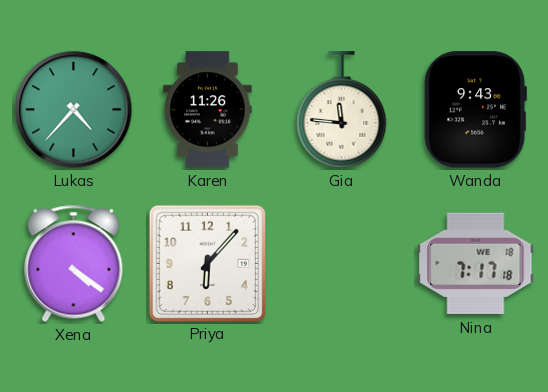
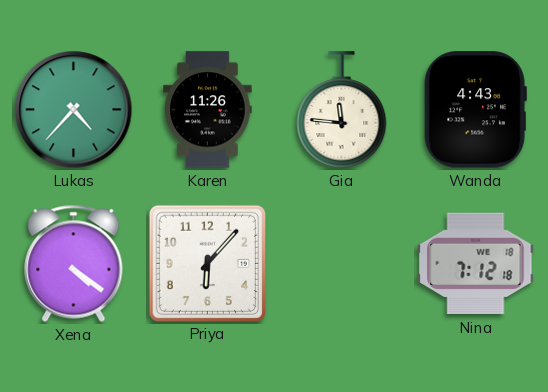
Wanda: 9:43 -> 4:43 (475, 110)
Nina: 7:17 -> 7:12 (476, 264)
